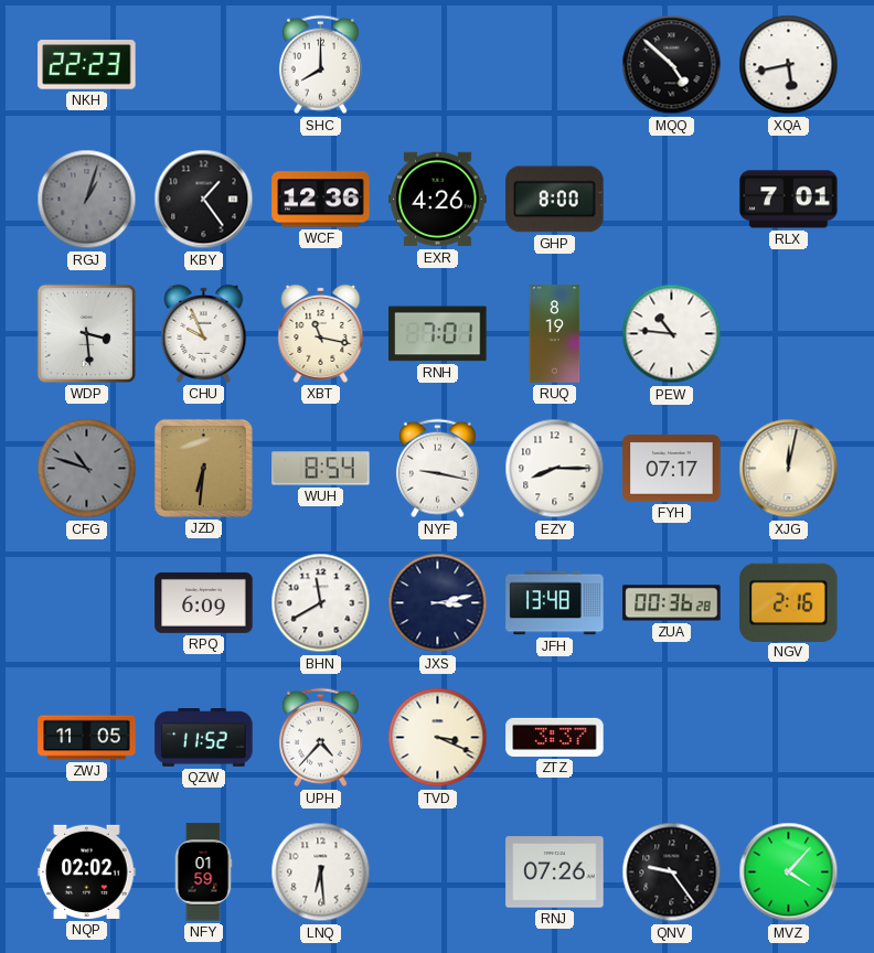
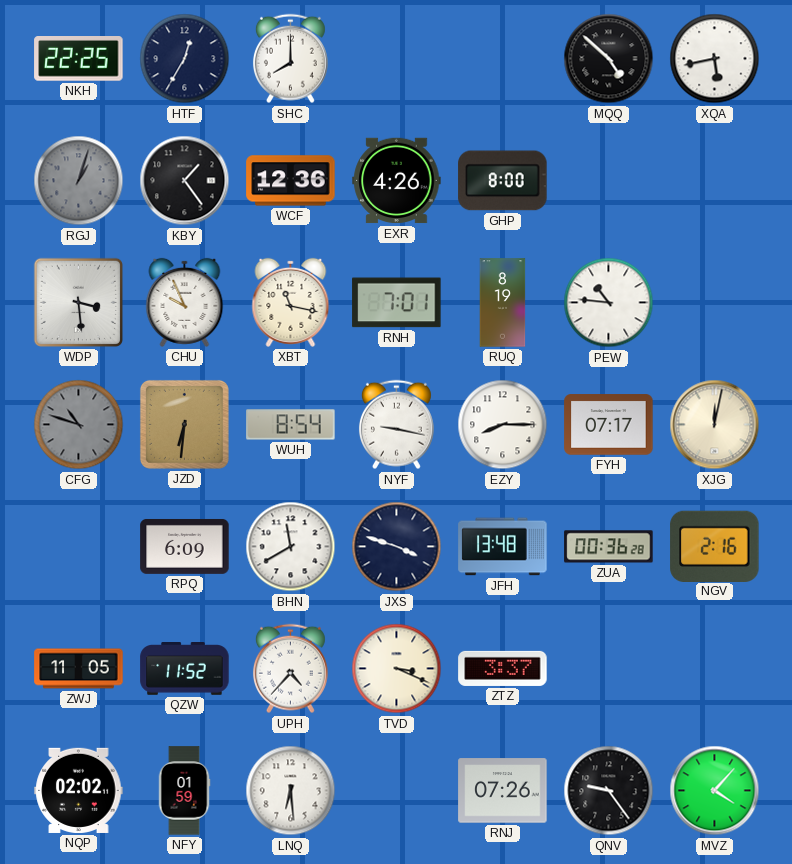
NKH: 22:23 -> 22:25 (79, 59)
HTF: none -> 12:35 (185, 59)
RLX: 7:01 -> none (789, 200)
JXS: 3:13 -> 3:48 (397, 547)
